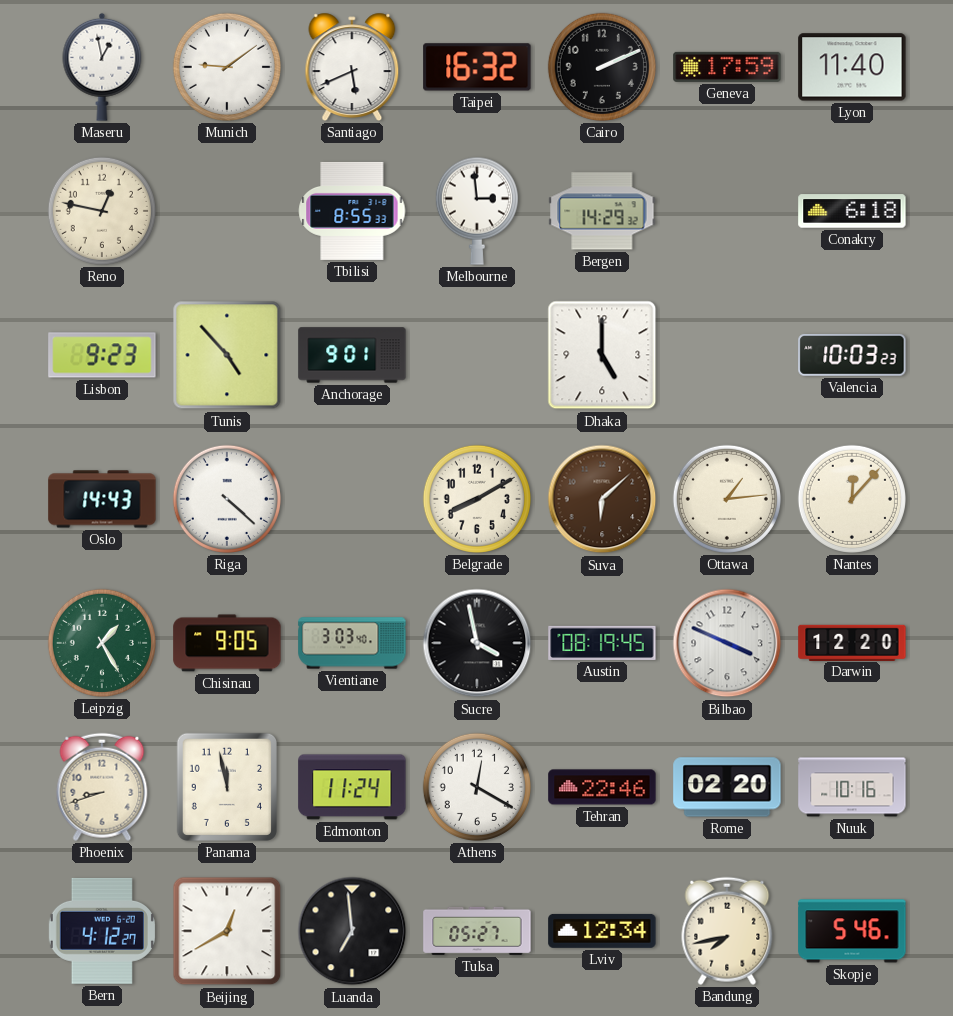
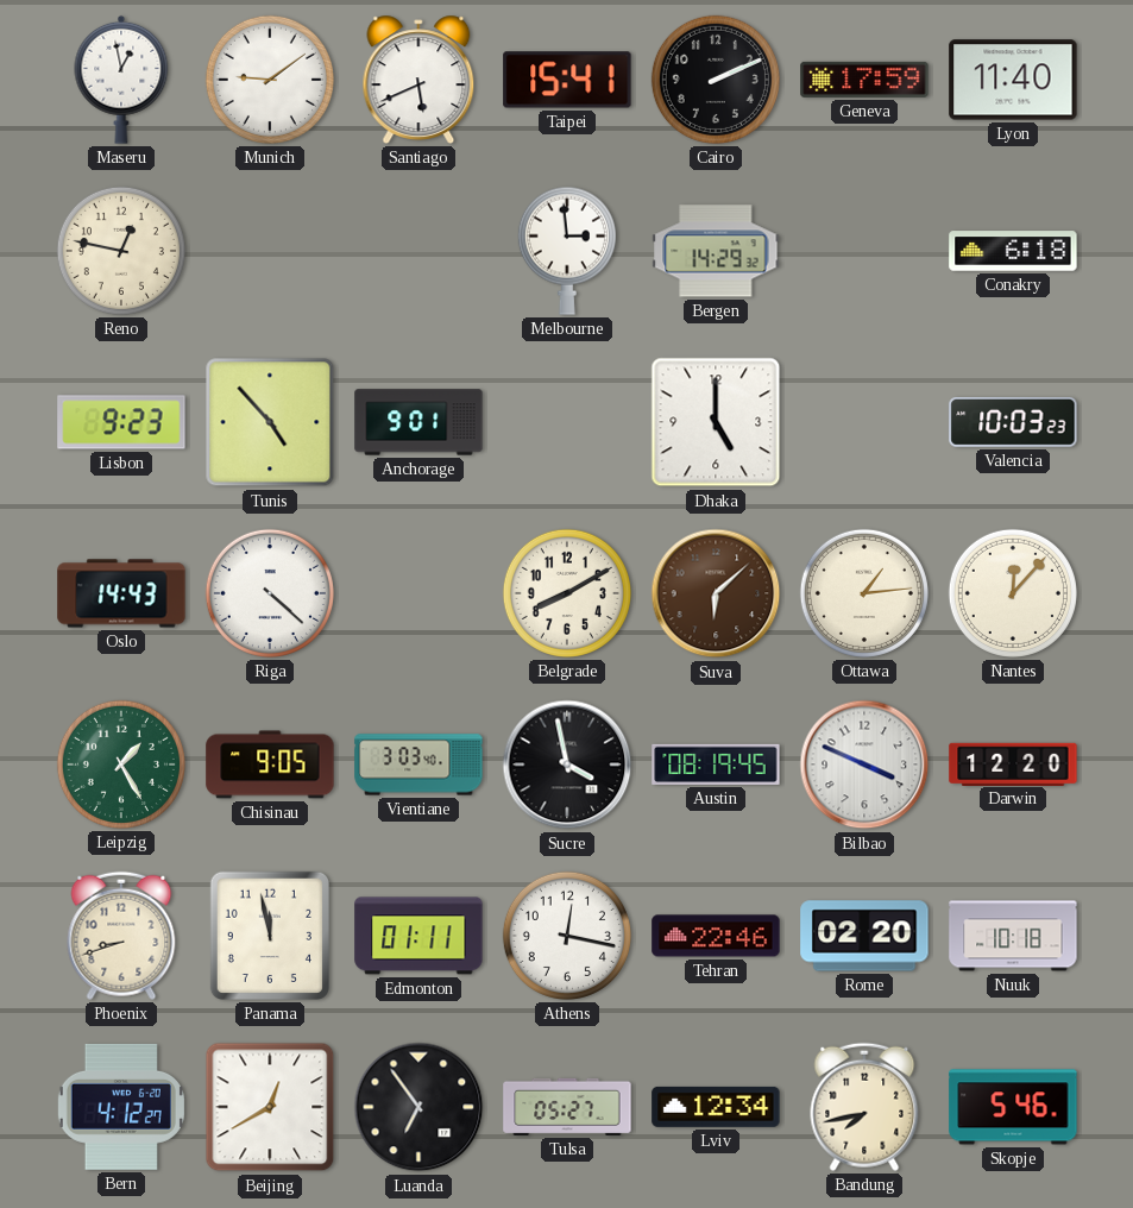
Taipei: 16:32 -> 15:41 (567, 80)
Tbilisi: 8:55 -> none (352, 211)
Edmonton: 11:24 -> 01:11 (418, 936)
Athens: 12:20 -> 12:17 (567, 936)
Nuuk: 10:16 -> 10:18 (1013, 936)
Luanda: 6:59 -> 6:54 (418, 1107)
